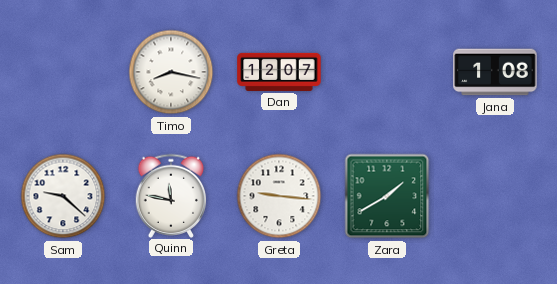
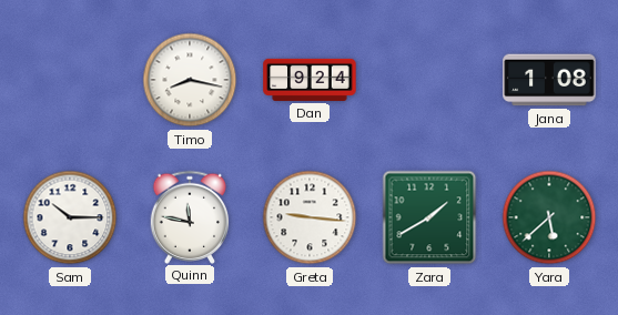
Dan: 12:07 -> 9:24 (310, 80)
Sam: 9:22 -> 10:15 (70, 217)
Yara: none -> 5:38 (549, 217)
